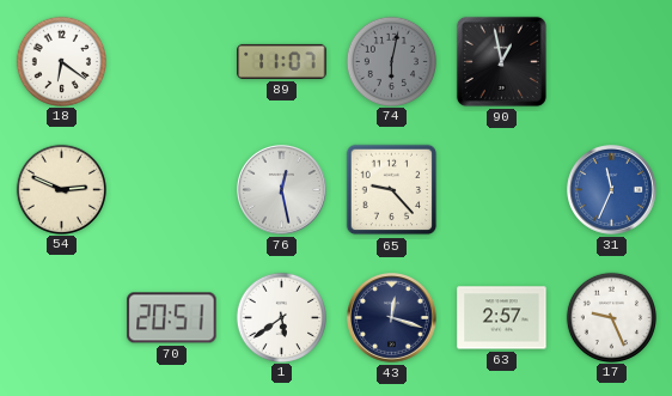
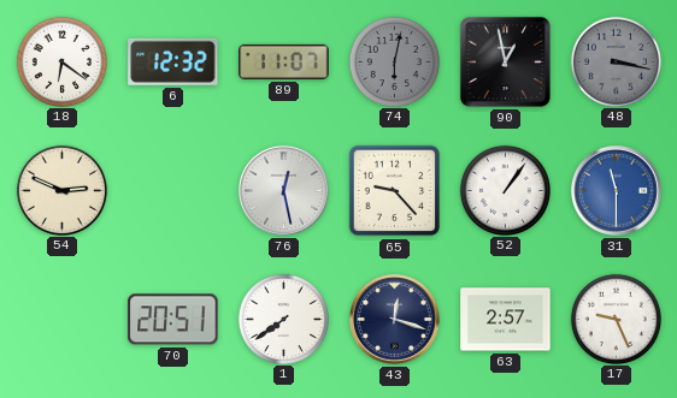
6: none -> 12:32 (173, 61)
48: none -> 3:17 (616, 61)
52: none -> 1:06 (505, 190)
31: 11:34 -> 11:30 (617, 191)
1: 5:39 -> 7:39 (283, 319)
